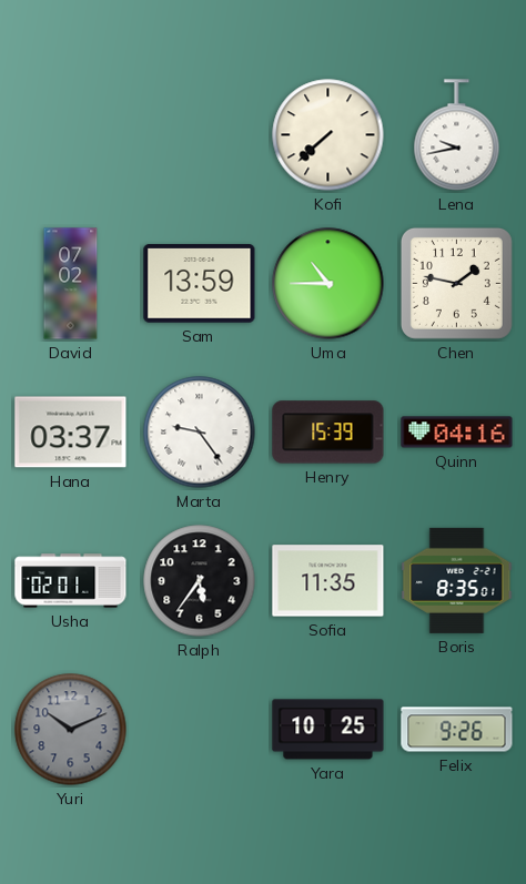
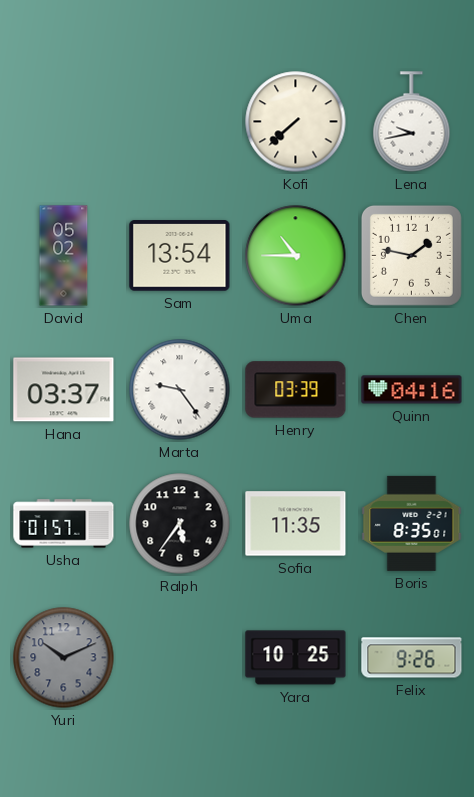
David: 07:02 -> 05:02 (64, 256)
Sam: 13:59 -> 13:54 (180, 256)
Henry: 15:39 -> 03:39 (296, 390)
Usha: 02:01 -> 01:57 (64, 524)
